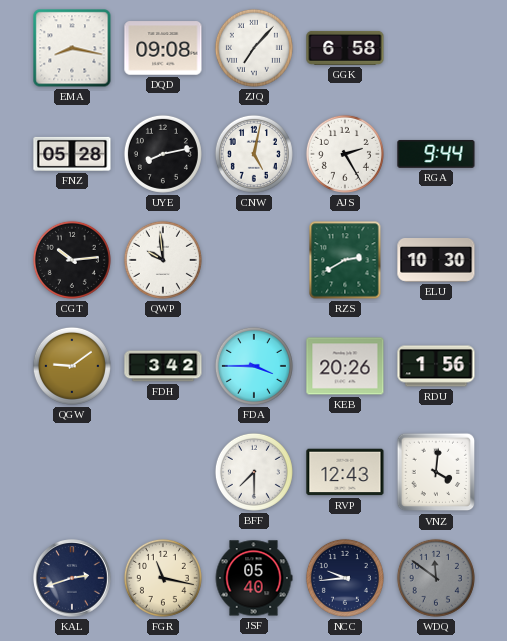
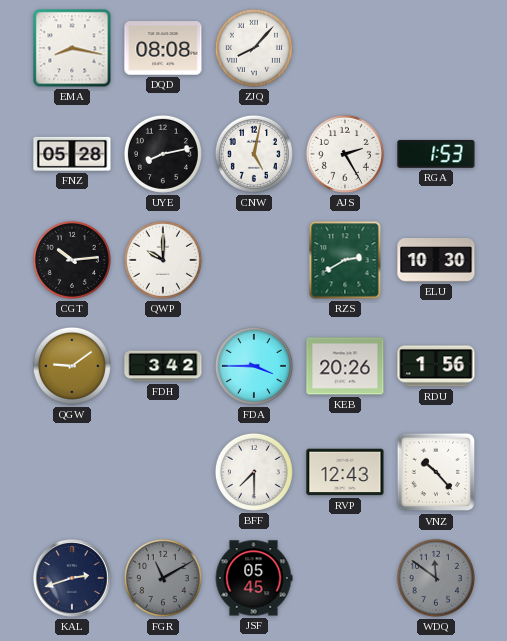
DQD: 09:08 -> 08:08 (163, 48)
ZJQ: 7:07 -> 8:07 (254, 48)
GGK: 6:58 -> none (345, 48)
RGA: 9:44 -> 1:53 (436, 154)
QWP: 9:59 -> 10:00 (163, 260)
VNZ: 4:01 -> 10:23 (436, 472)
FGR: 11:17 -> 11:10 (163, 578)
FGR dial: cream -> grey (163, 578)
JSF: 05:40 -> 05:45 (254, 578)
NCC: 9:44 -> none (345, 578)
